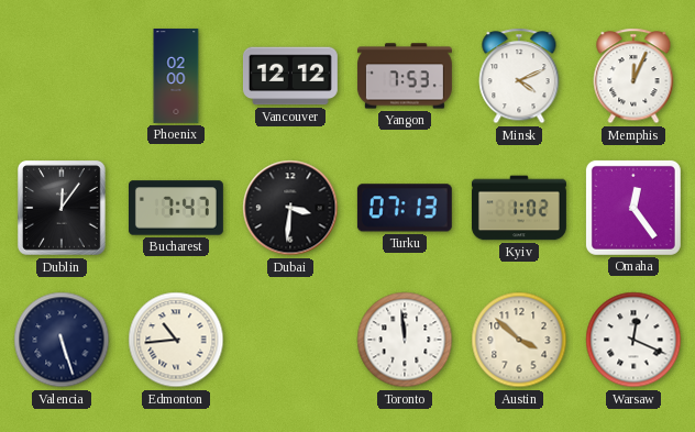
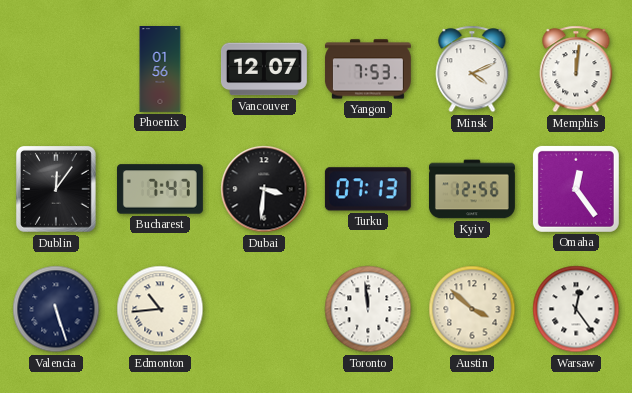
Phoenix: 02:00 -> 01:56 (160, 70)
Vancouver: 12:12 -> 12:07 (264, 69)
Memphis: 12:04 -> 12:01 (576, 69)
Kyiv: 1:02 -> 12:56 (472, 189)
Warsaw: 12:19 -> 12:24 (576, 309)
